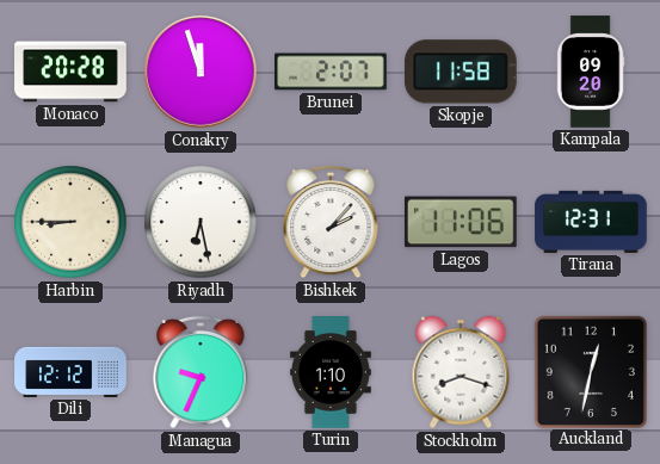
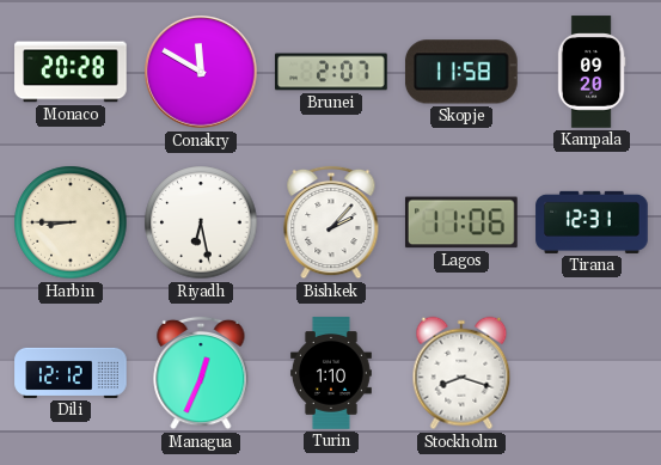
Conakry: 11:57 -> 11:50 (201, 72)
Managua: 9:34 -> 12:34 (201, 373)
Auckland: 12:32 -> none (590, 371)
